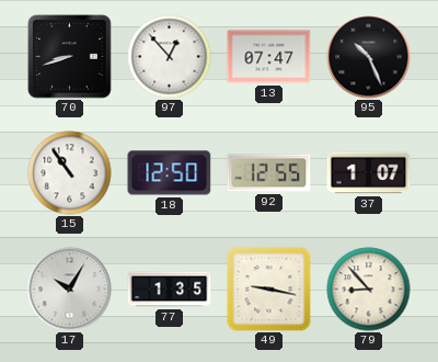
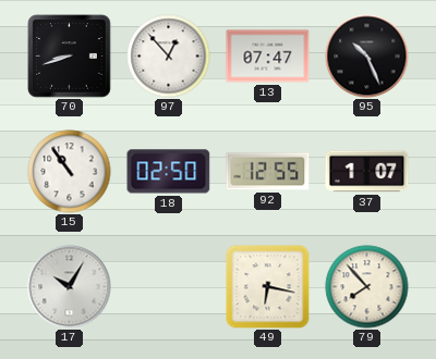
18: 12:50 -> 02:50 (169, 172)
77: 1:35 -> none (170, 290)
49: 9:17 -> 6:17 (268, 287)
79: 8:53 -> 7:53 (367, 287)
